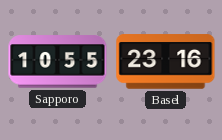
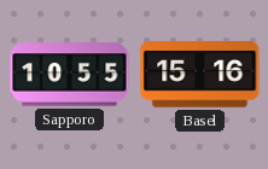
Basel: 23:16 -> 15:16 (200, 75)
